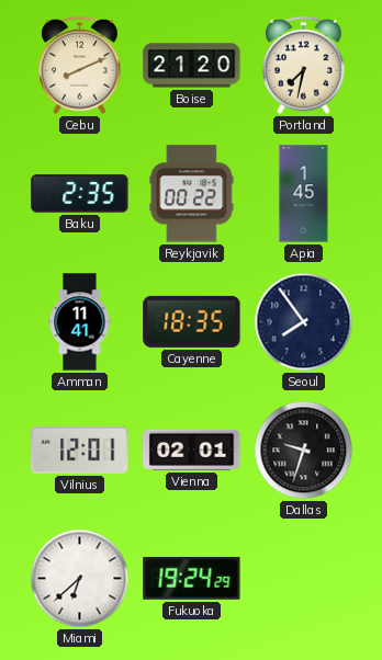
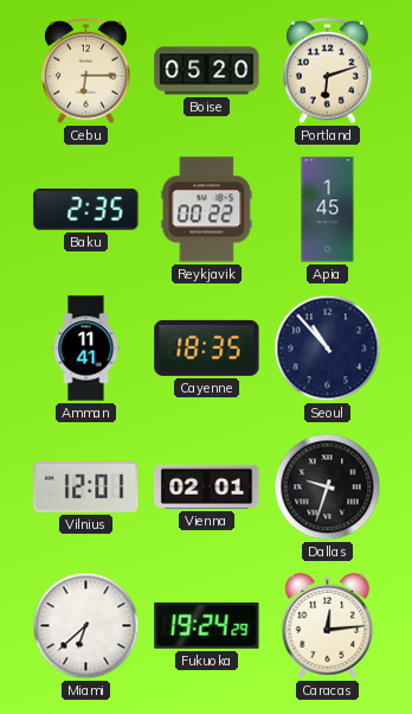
Cebu: 8:11 -> 6:15 (86, 71)
Boise: 21:20 -> 05:20 (207, 71)
Portland: 7:32 -> 6:12 (328, 71)
Seoul: 7:54 -> 10:53 (328, 349)
Caracas: none -> 12:14 (328, 626)
